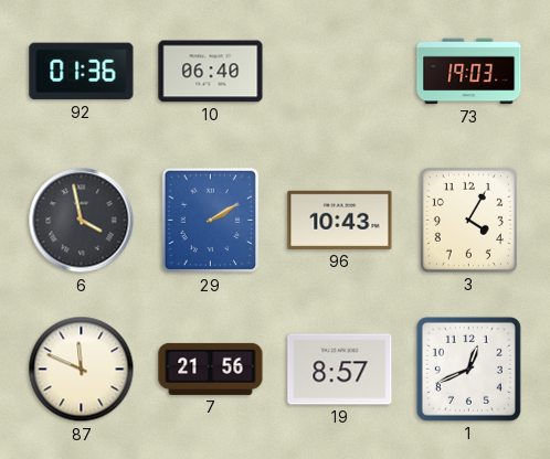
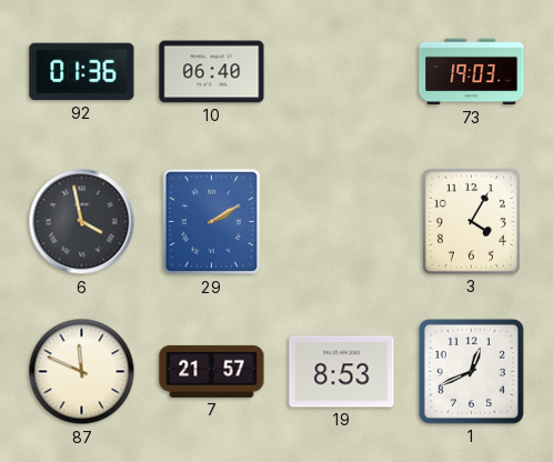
96: 10:43 -> none (340, 220)
7: 21:56 -> 21:57 (212, 371)
19: 8:57 -> 8:53 (342, 372)
